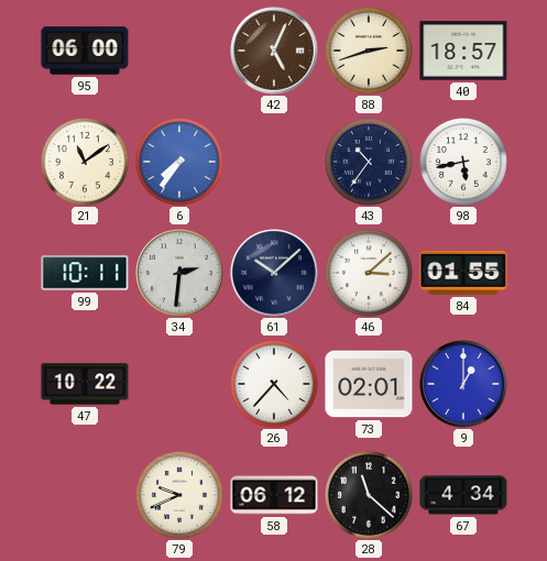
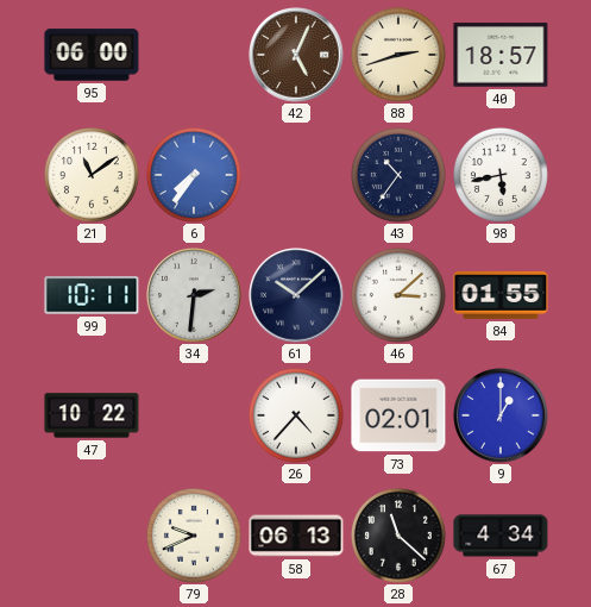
58: 06:12 -> 06:13 (296, 536)
